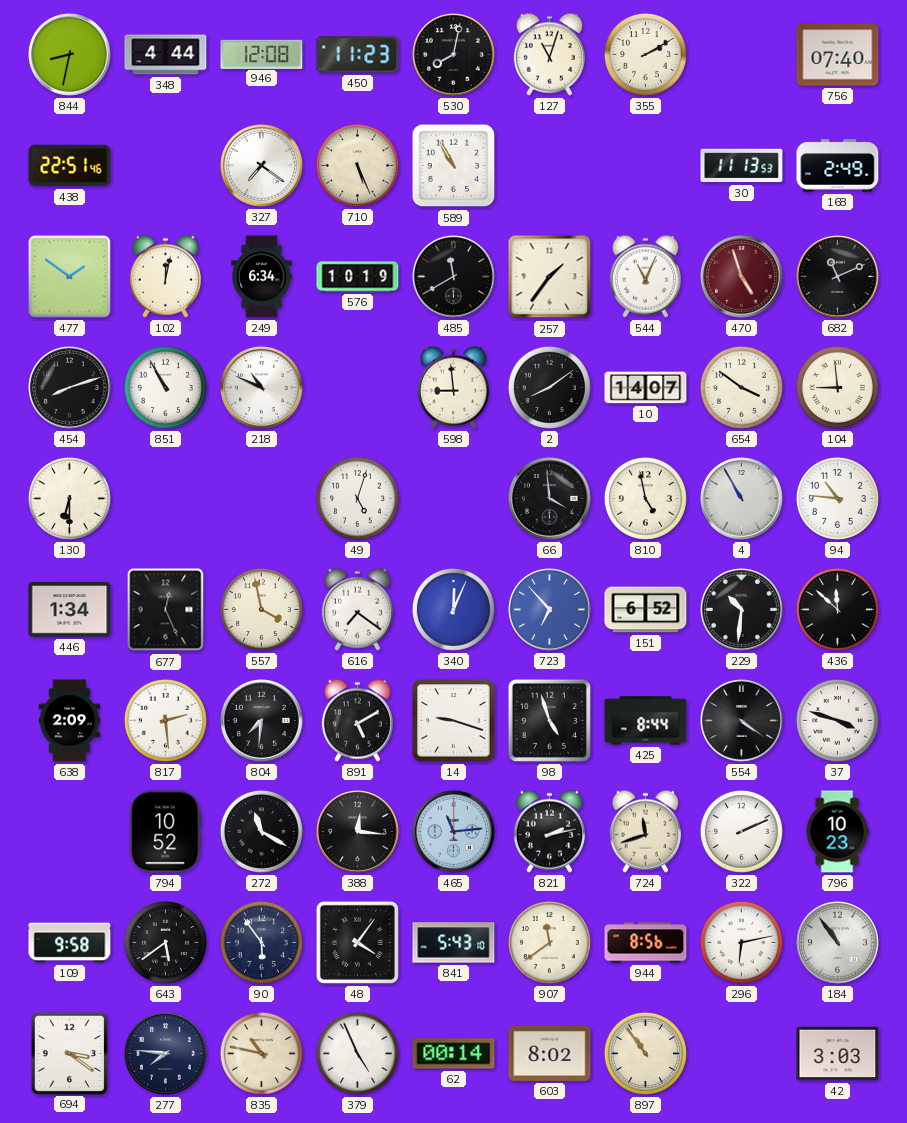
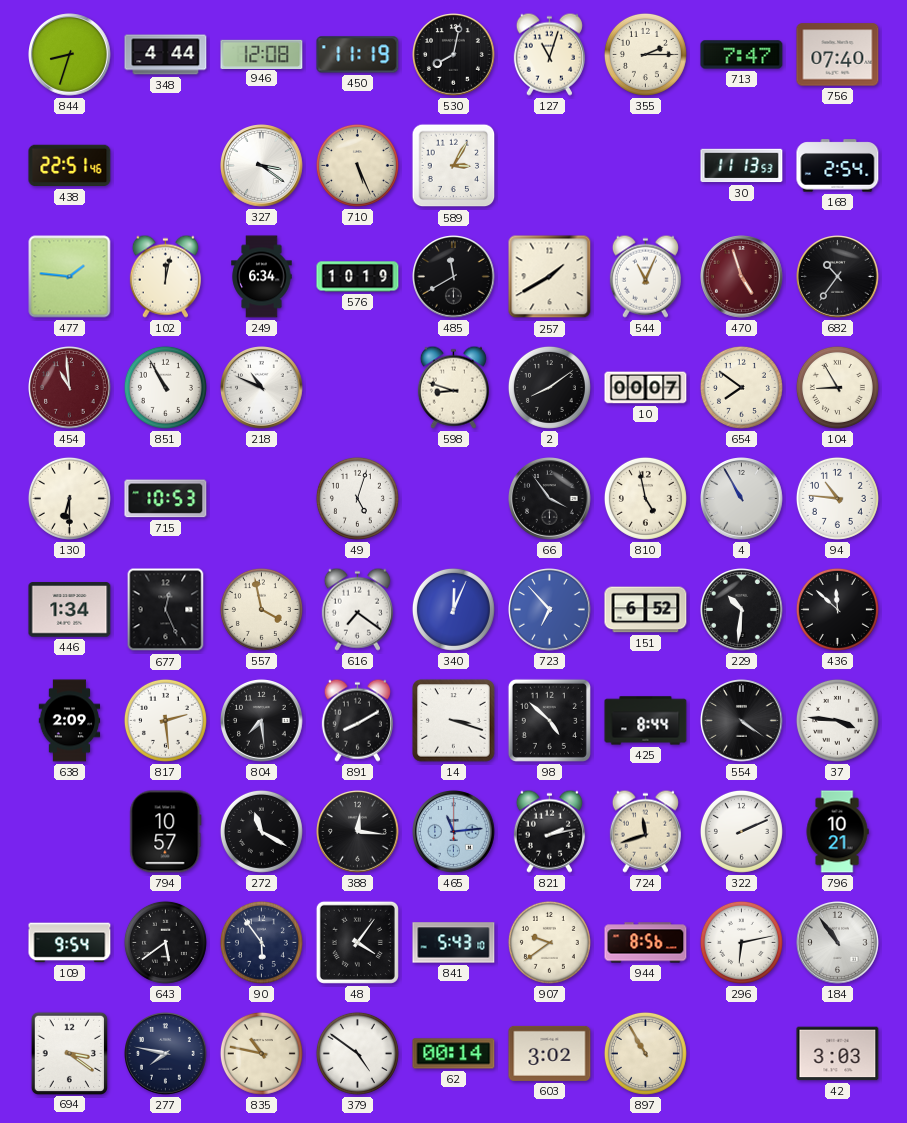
844: 8:32 -> 8:33 (70, 55)
450: 11:23 -> 11:19 (358, 55)
355: 2:10 -> 2:15 (645, 54)
713: none -> 7:47 (742, 55)
327: 7:21 -> 3:21 (262, 166)
589: 10:55 -> 3:05 (454, 166)
168: 2:49 -> 2:54 (838, 166)
477: 1:51 -> 1:46 (70, 277)
257: 1:36 -> 1:40 (550, 277)
682: 11:11 -> 10:36 (838, 277)
454: 8:12 -> 10:59 (70, 388)
454 dial: black -> burgundy (70, 388)
598: 8:59 -> 8:48 (453, 387)
10: 14:07 -> 00:07 (646, 388)
654: 3:51 -> 7:51 (741, 387)
104: 8:59 -> 8:55 (837, 387)
715: none -> 10:53 (166, 499)
66: 3:59 -> 3:54 (550, 499)
804: 7:31 -> 7:29 (262, 721)
891: 5:10 -> 8:10 (357, 720)
14: 9:18 -> 3:18 (454, 721)
98: 4:57 -> 4:52 (549, 720)
37: 3:48 -> 3:46 (837, 720)
794: 10:52 -> 10:57 (166, 832)
796: 10:23 -> 10:21 (837, 832)
109: 9:58 -> 9:54 (70, 943)
907: 11:39 -> 9:39 (549, 942)
277: 7:46 -> 7:47 (166, 1054)
379: 4:56 -> 4:51 (357, 1053)
603: 8:02 -> 3:02 (550, 1053)
897: 10:54 -> 10:55 (645, 1053)
